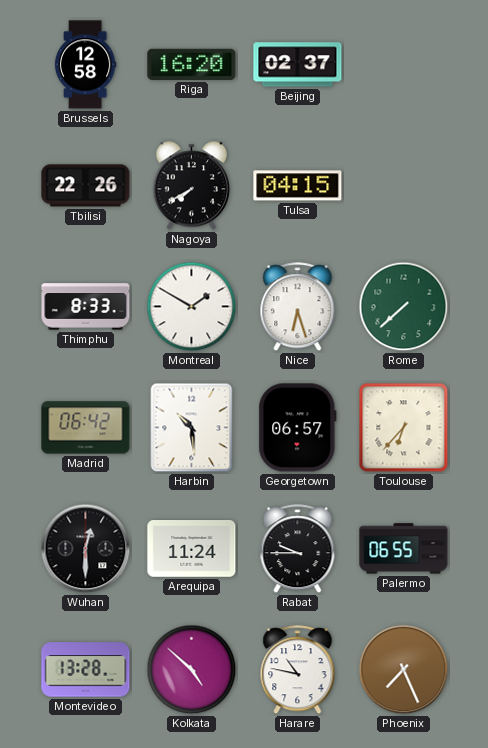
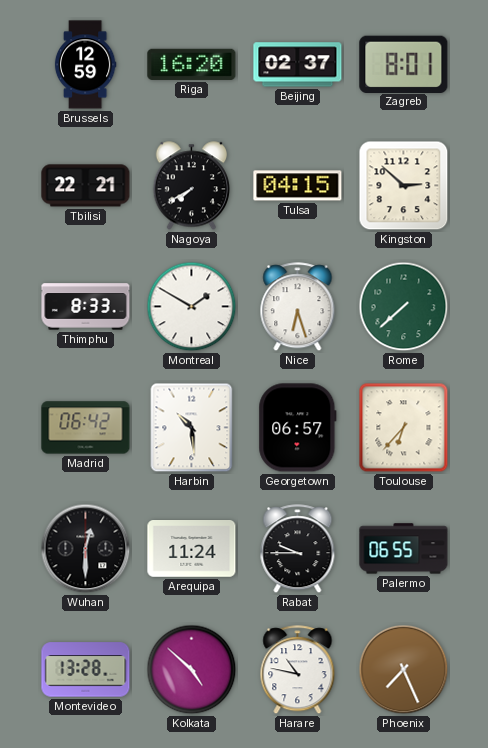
Brussels: 12:58 -> 12:59 (85, 65)
Zagreb: none -> 8:01 (404, 64)
Tbilisi: 22:26 -> 22:21 (86, 186)
Kingston: none -> 2:52 (404, 186)
